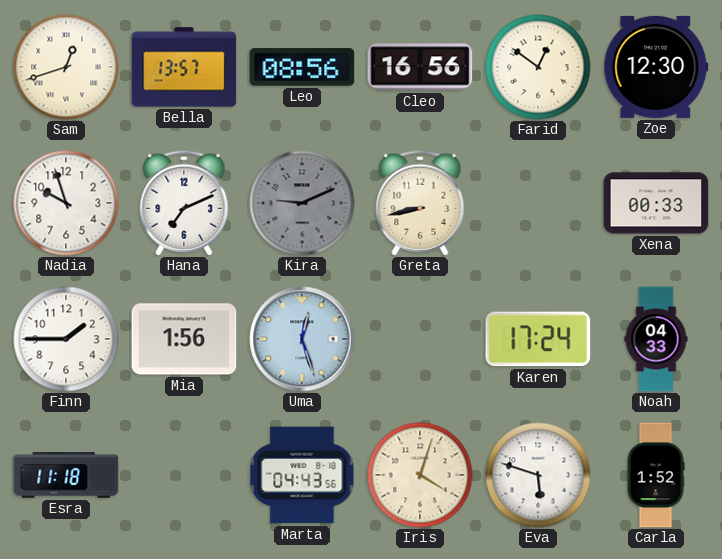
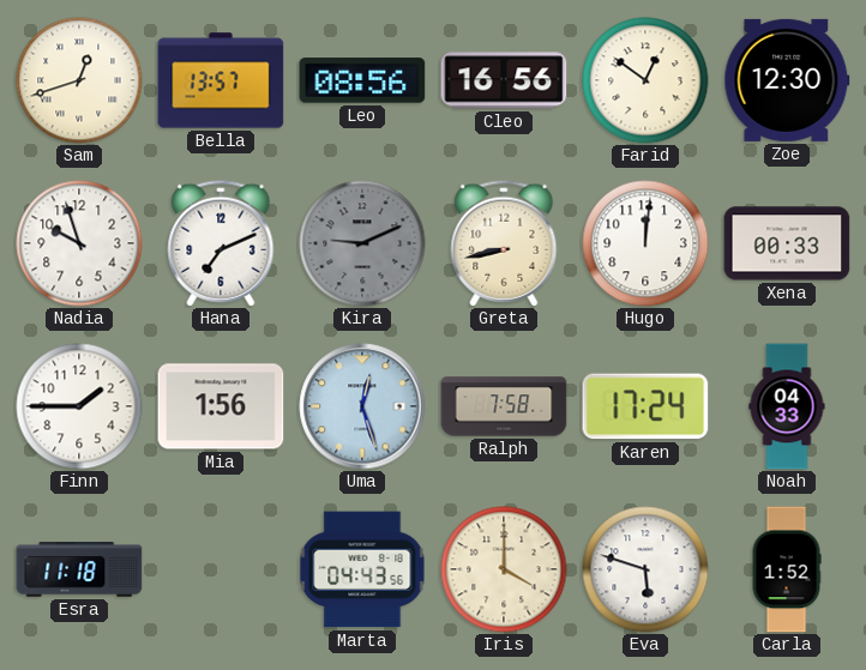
Hugo: none -> 12:01 (645, 243)
Ralph: none -> 7:58 (504, 406)
Iris: 4:03 -> 4:00 (504, 569)
